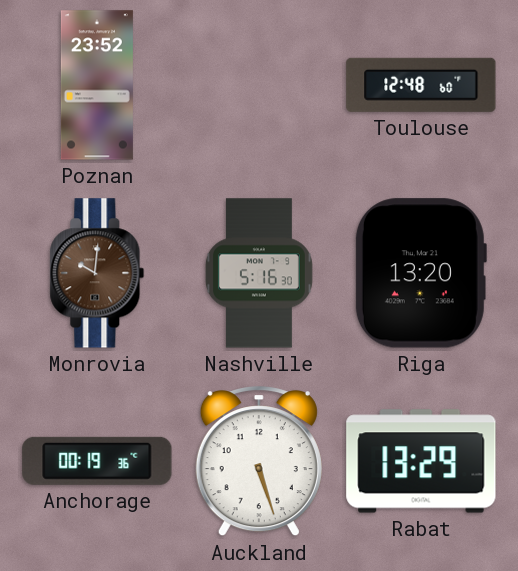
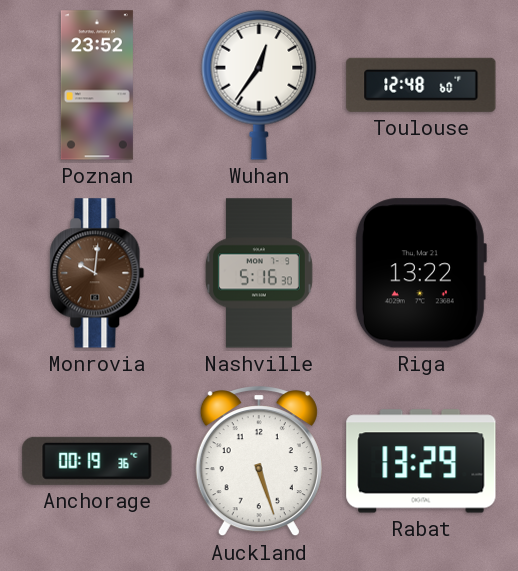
Wuhan: none -> 12:36 (259, 85)
Riga: 13:20 -> 13:22 (420, 273)
